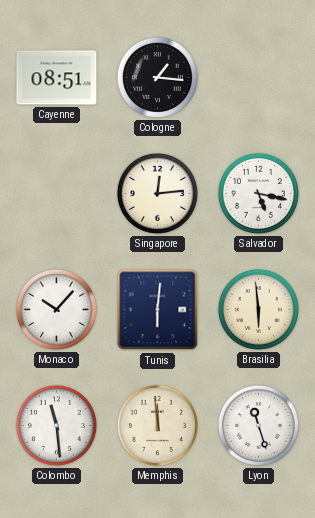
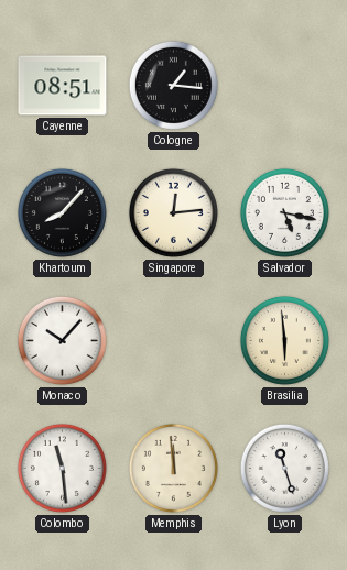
Khartoum: none -> 8:07 (62, 212)
Tunis: 6:01 -> none (158, 310)
